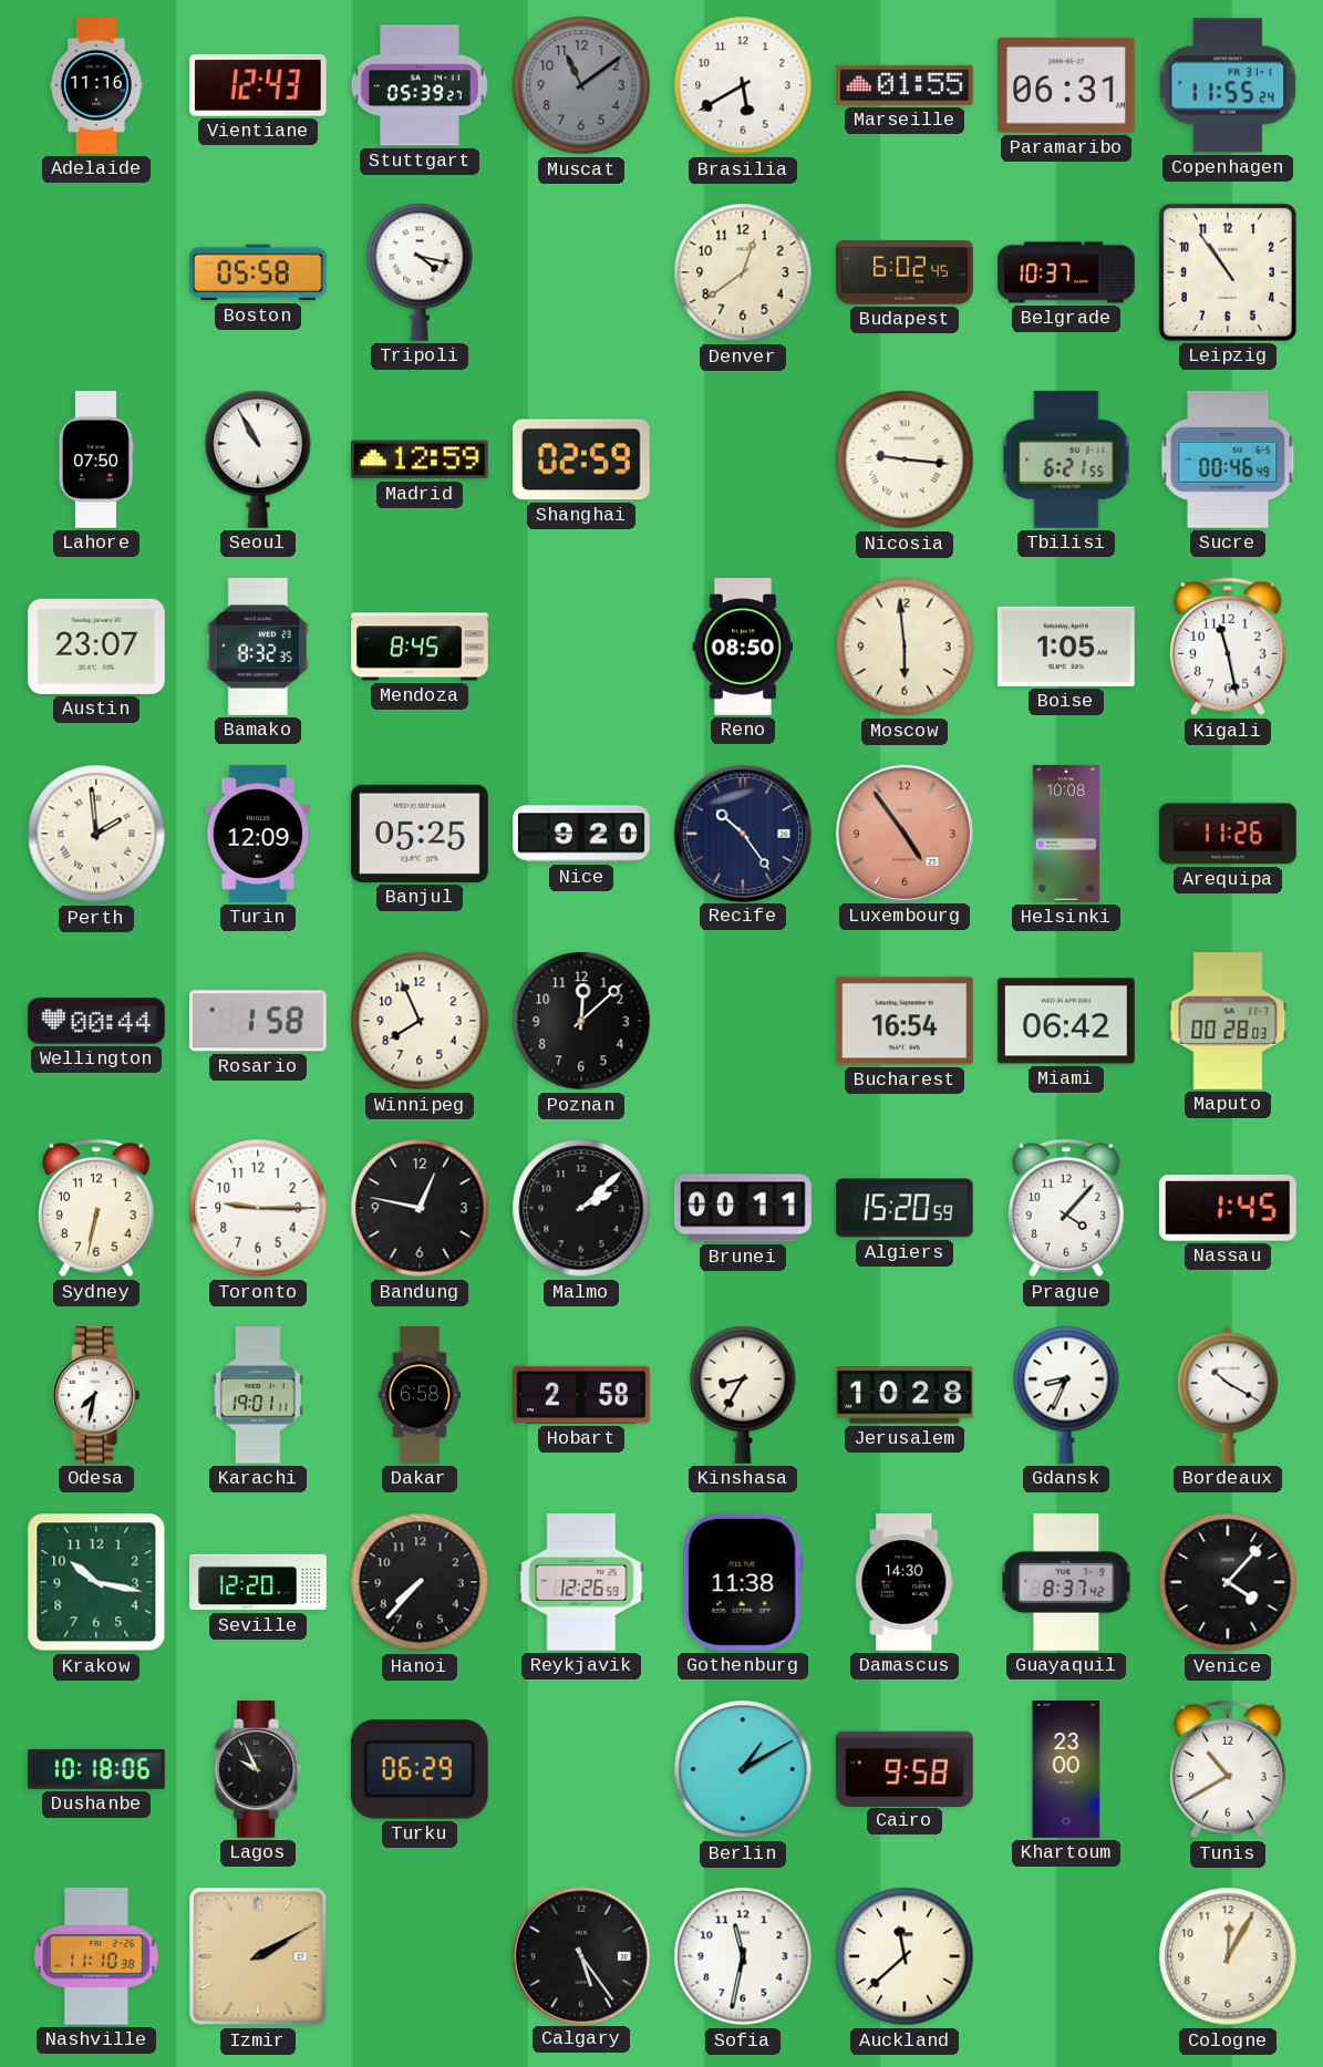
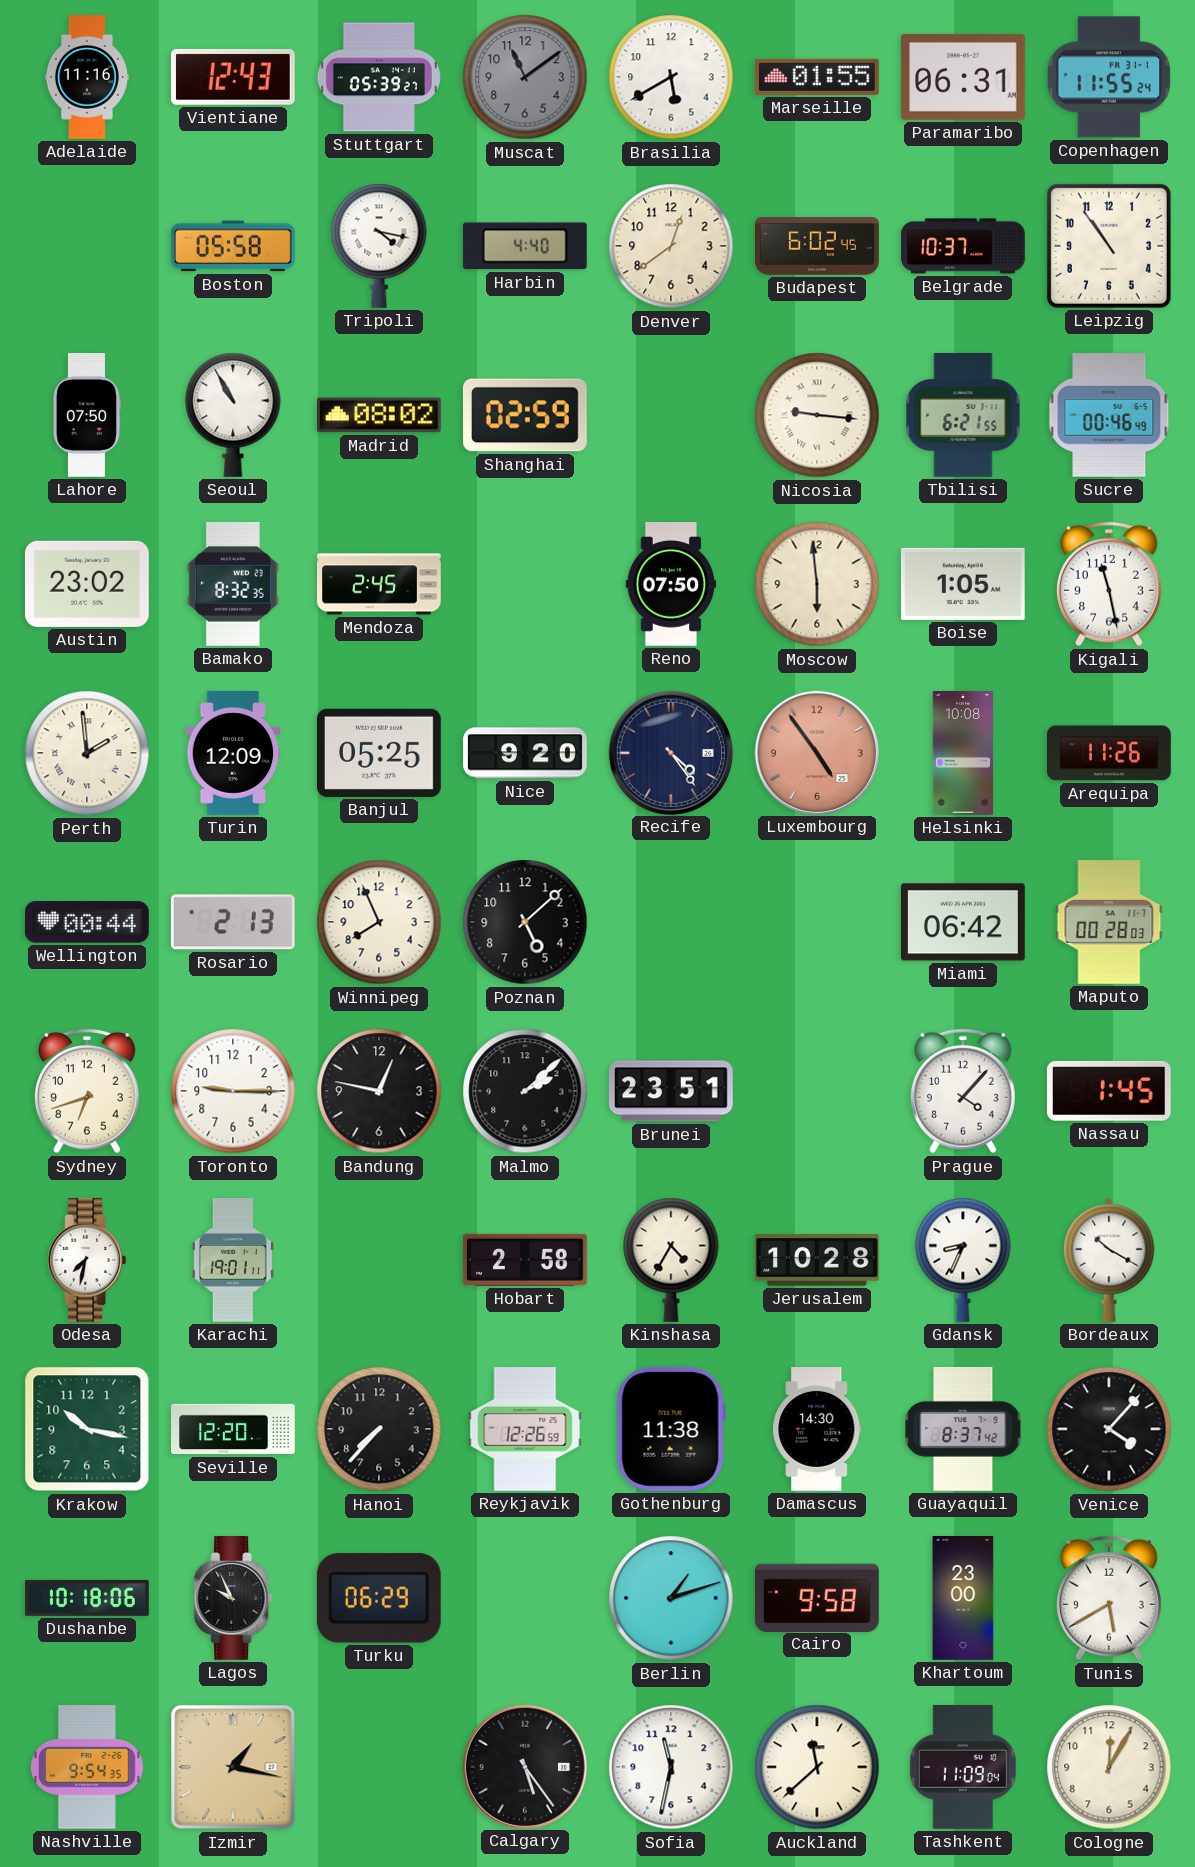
Harbin: none -> 4:40 (525, 246)
Madrid: 12:59 -> 08:02 (379, 415)
Austin: 23:07 -> 23:02 (87, 584)
Mendoza: 8:45 -> 2:45 (380, 584)
Reno: 08:50 -> 07:50 (671, 585)
Recife: 10:24 -> 4:24 (670, 752)
Rosario: 1:58 -> 2:13 (233, 922)
Poznan: 12:08 -> 5:08 (525, 922)
Bucharest: 16:54 -> none (905, 1021)
Sydney: 6:32 -> 6:42 (87, 1091)
Brunei: 00:11 -> 23:51 (671, 1091)
Algiers: 15:20 -> none (905, 1208)
Dakar: 6:58 -> none (420, 1395)
Kinshasa: 8:35 -> 4:35 (671, 1260)
Berlin: 1:10 -> 1:12 (671, 1598)
Tunis: 10:40 -> 5:40 (1109, 1598)
Nashville: 11:10 -> 9:54 (88, 1768)
Izmir: 2:10 -> 1:17 (233, 1767)
Tashkent: none -> 11:09 (963, 1767)
